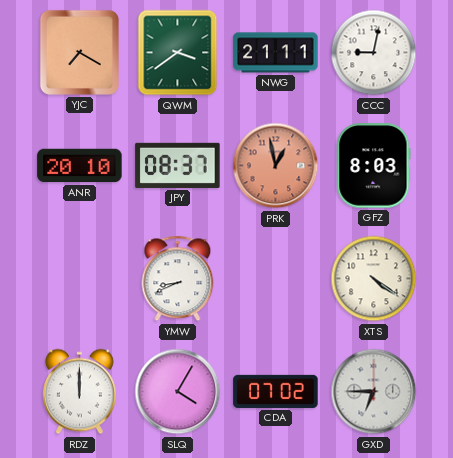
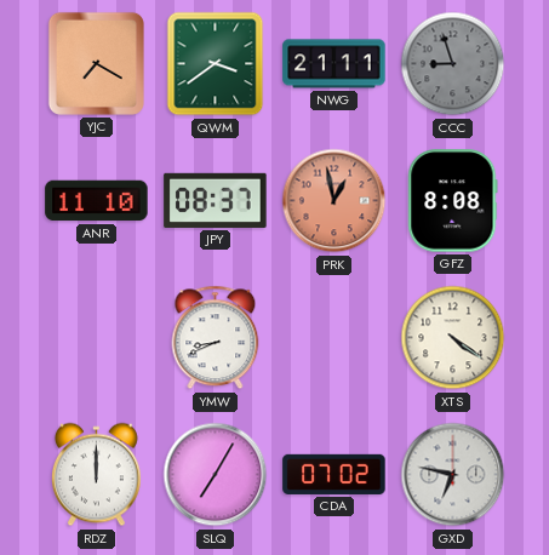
CCC: 9:02 -> 8:57 (453, 64)
CCC dial: white -> grey (453, 64)
ANR: 20:10 -> 11:10 (97, 201)
GFZ: 8:03 -> 8:08 (453, 201)
SLQ: 4:05 -> 7:05 (216, 475)
GXD: 6:45 -> 6:47 (453, 475)
